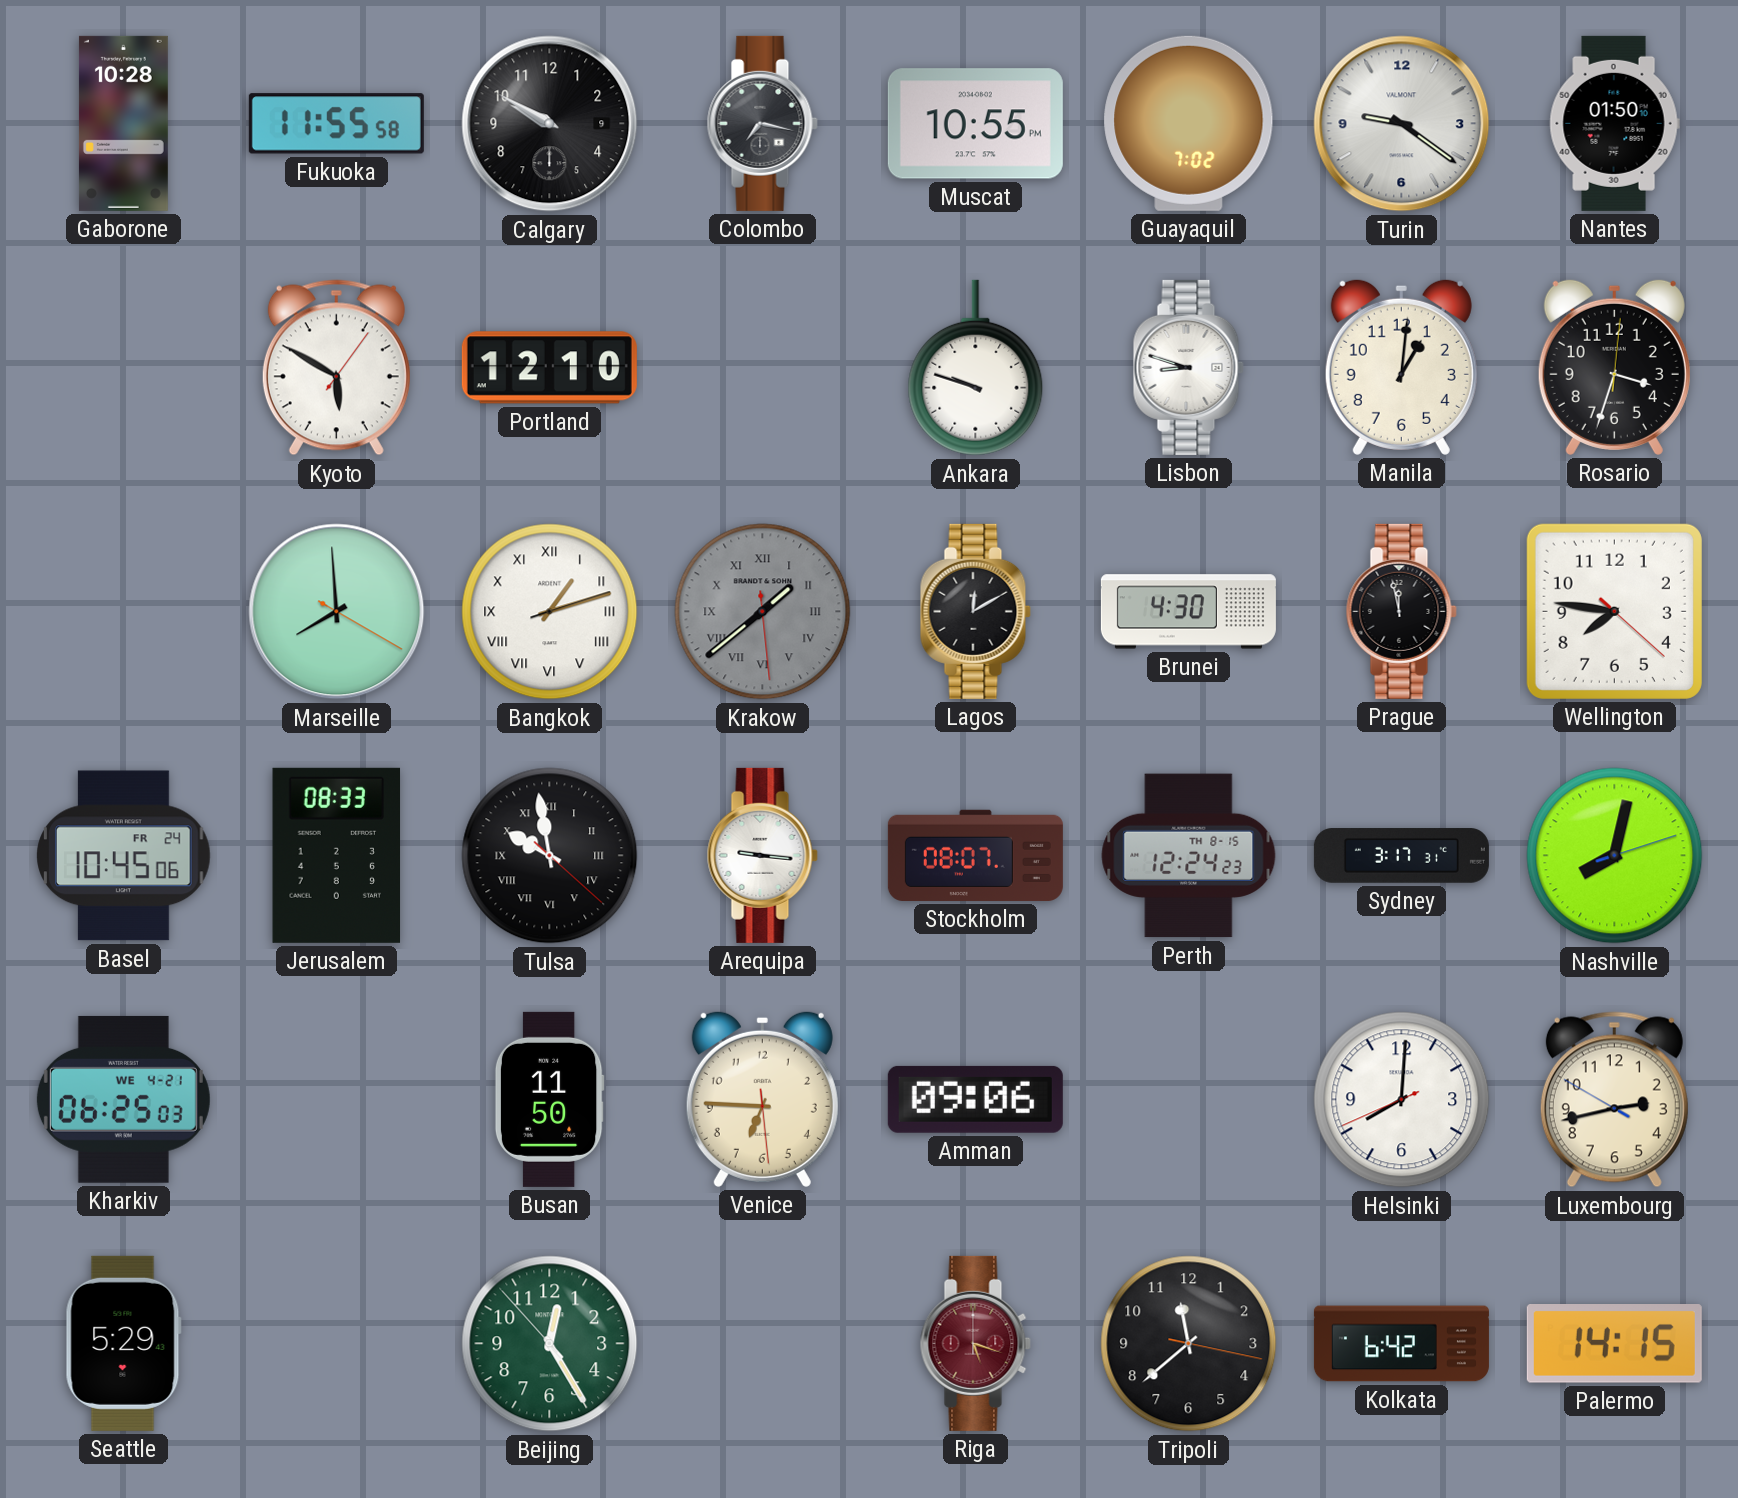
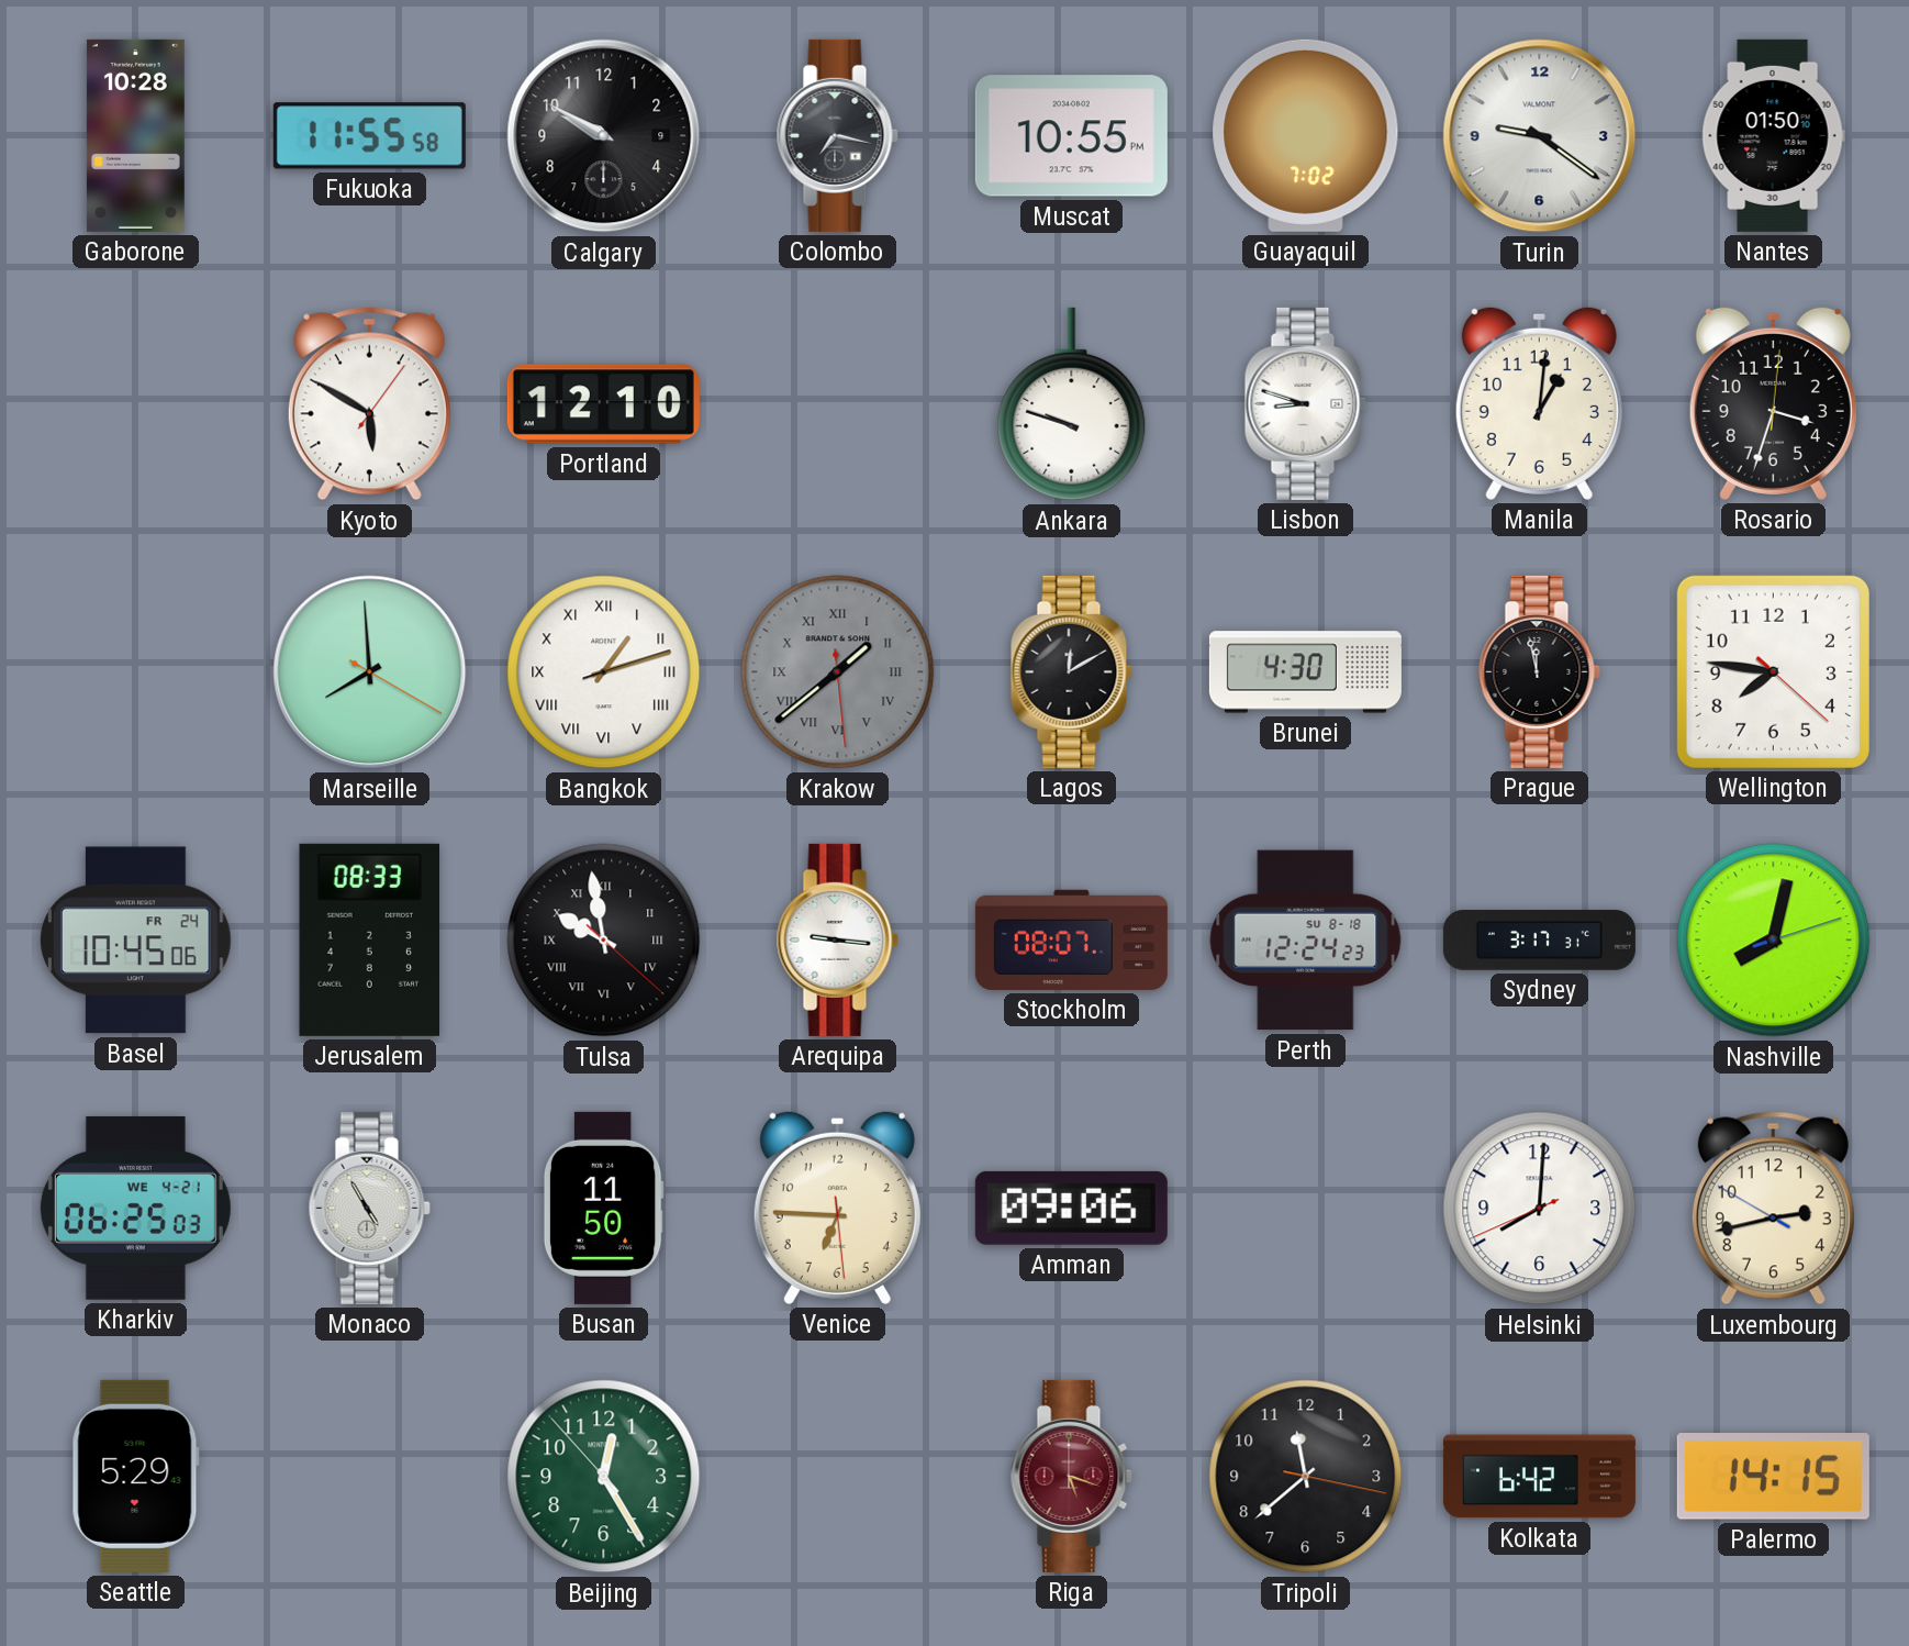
Perth date: TH 8-15 -> SU 8-18 (1306, 941)
Monaco: none -> 4:55 (369, 1208)
